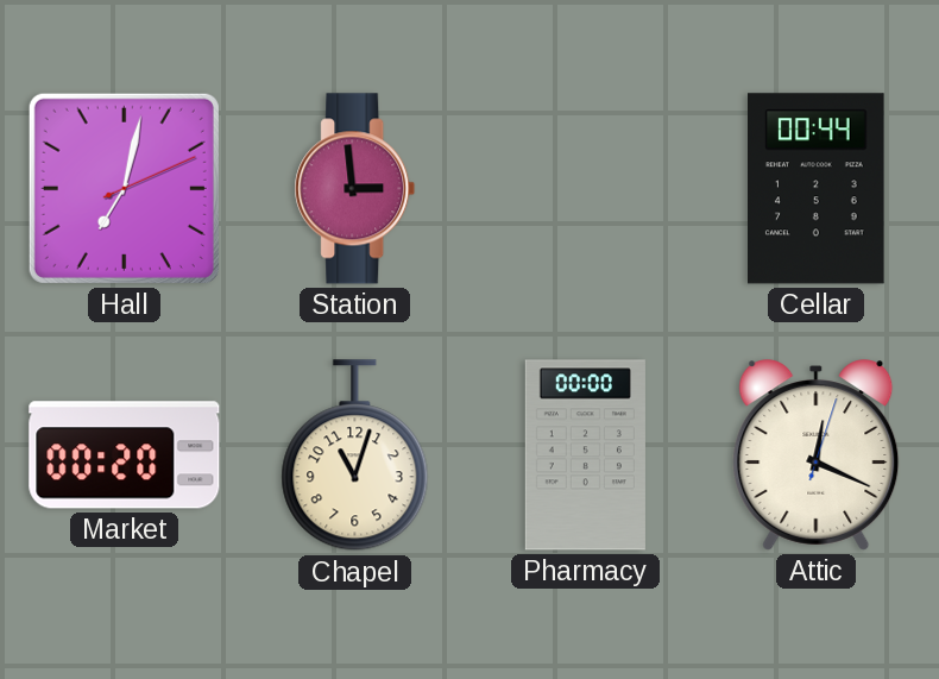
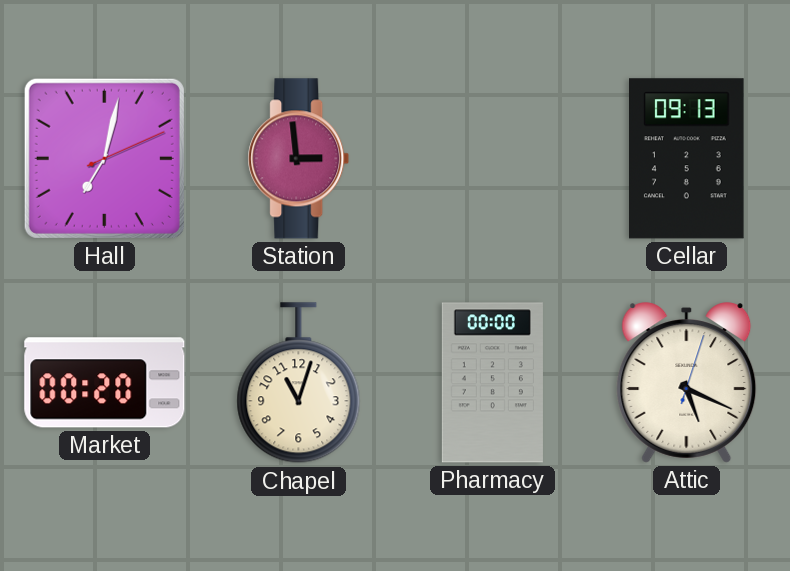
Cellar: 00:44 -> 09:13 (687, 159)
Attic: 12:19 -> 5:19 (687, 383)
